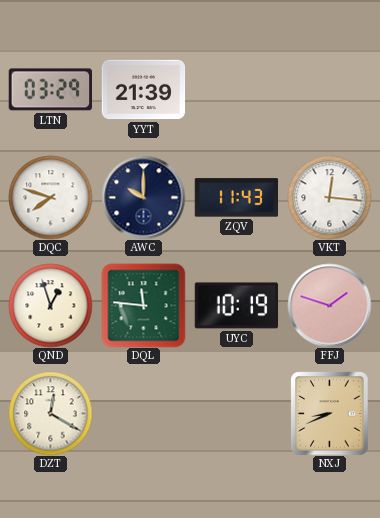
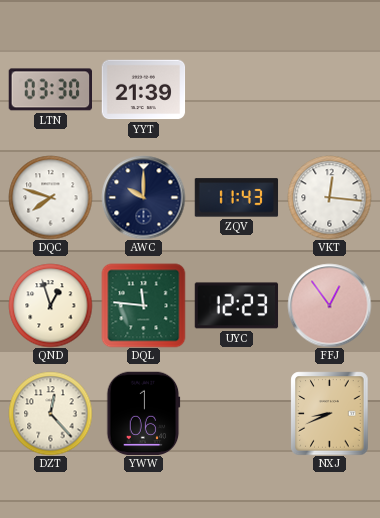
LTN: 03:29 -> 03:30 (50, 90)
UYC: 10:19 -> 12:23 (236, 306)
FFJ: 1:48 -> 12:54 (329, 305)
DZT: 12:20 -> 12:23 (50, 413)
YWW: none -> 1:06 (144, 413)
